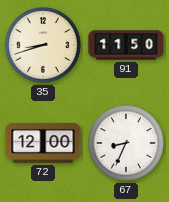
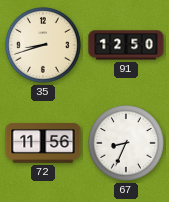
91: 11:50 -> 12:50 (126, 45)
72: 12:00 -> 11:56 (43, 143)
